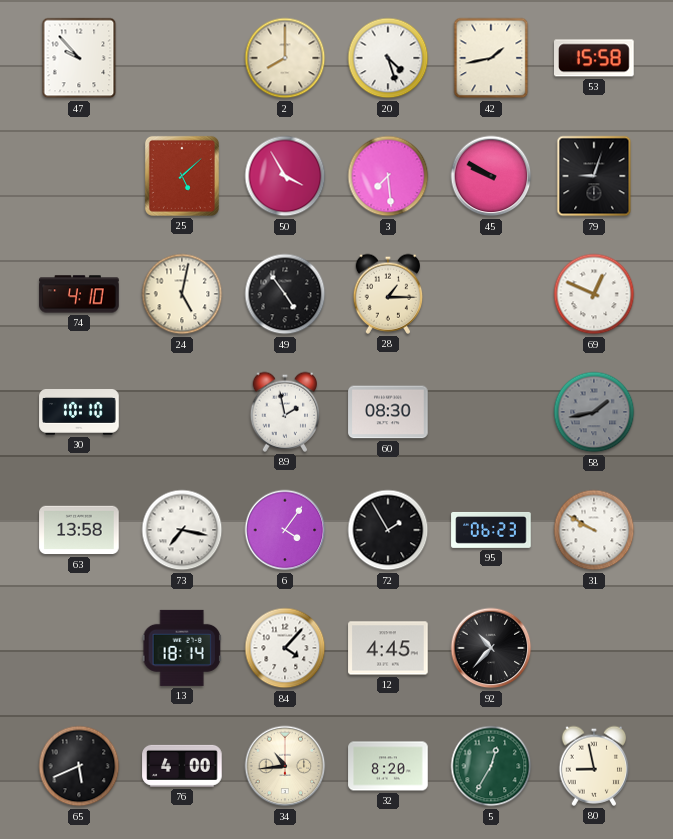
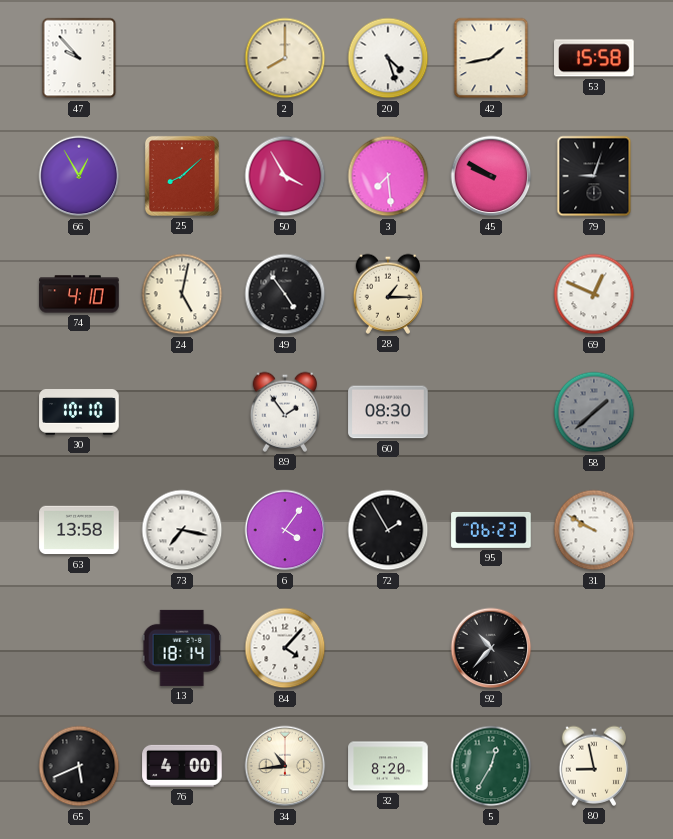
66: none -> 12:55 (79, 176)
25: 5:08 -> 8:08 (182, 176)
89: 1:58 -> 1:54 (285, 412)
58: 1:43 -> 1:38 (594, 412)
12: 4:45 -> none (388, 648)
